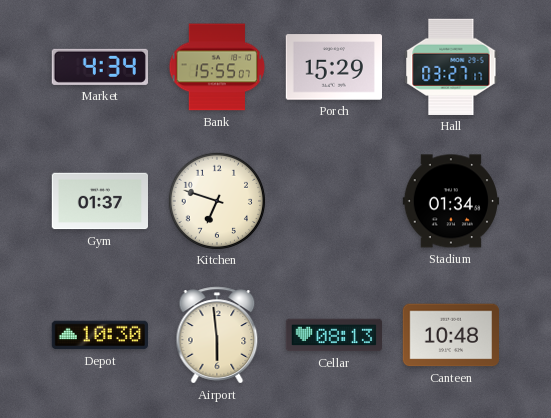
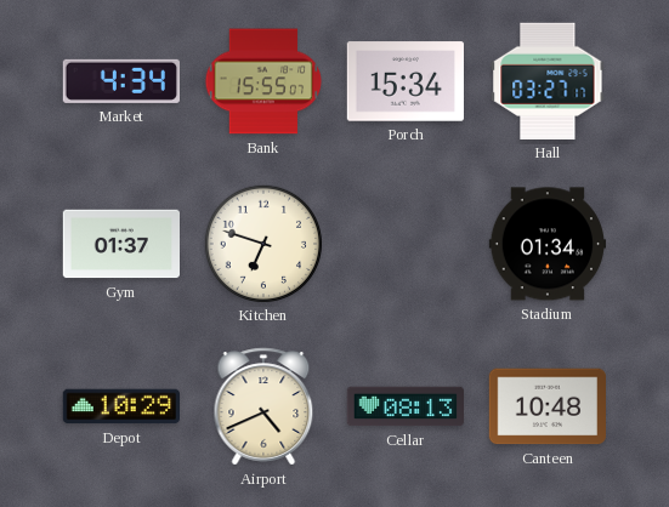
Porch: 15:29 -> 15:34 (404, 81)
Depot: 10:30 -> 10:29 (120, 406)
Airport: 5:59 -> 4:41 (263, 406)
